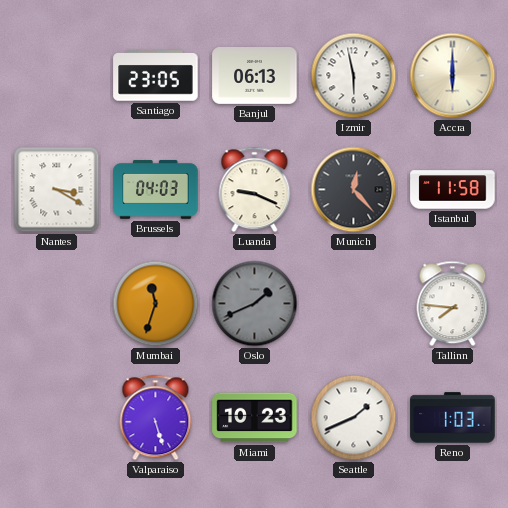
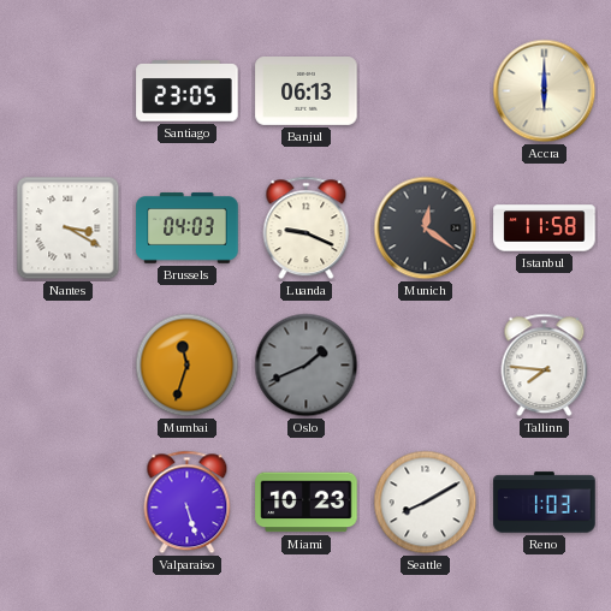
Izmir: 5:58 -> none (354, 76)
Munich: 12:23 -> 12:21 (426, 229)
Seattle: 1:41 -> 8:10 (426, 503)
